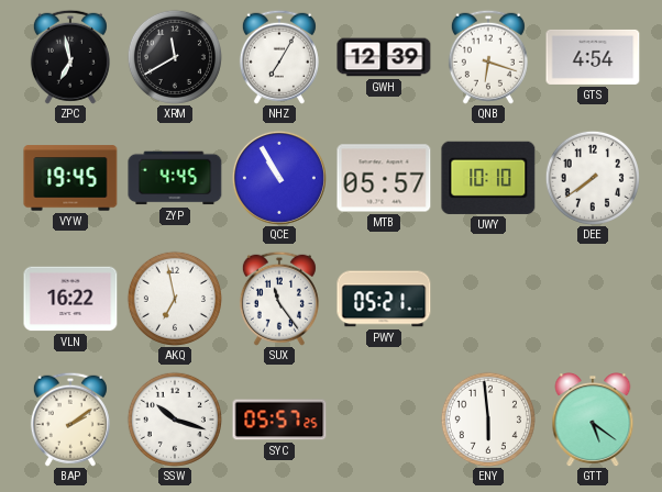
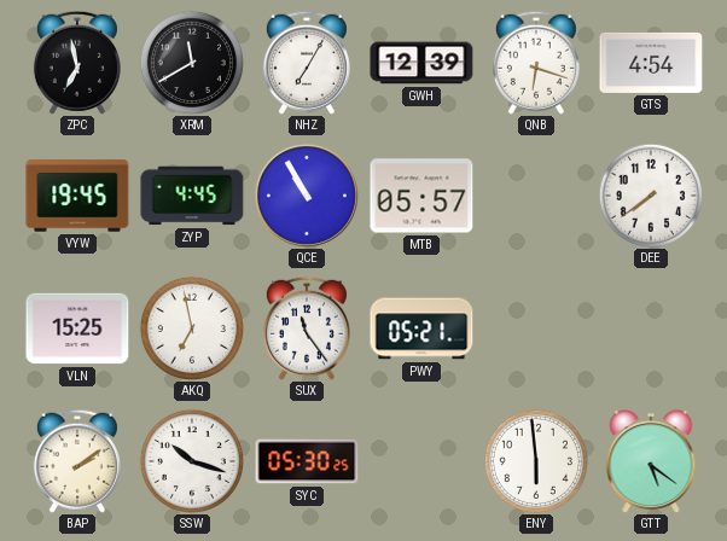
UWY: 10:10 -> none (488, 178)
VLN: 16:22 -> 15:25 (77, 328)
SYC: 05:57 -> 05:30 (307, 461)
